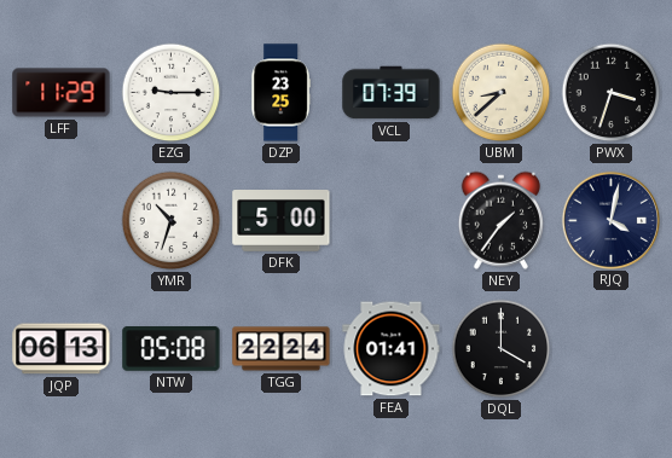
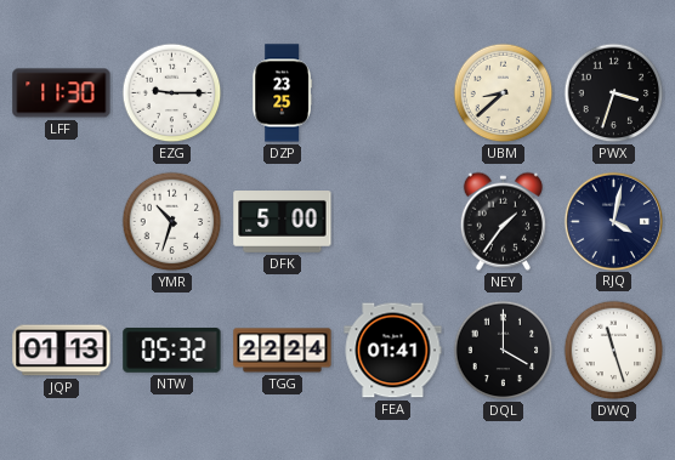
LFF: 11:29 -> 11:30 (62, 93)
VCL: 07:39 -> none (392, 93)
JQP: 06:13 -> 01:13 (62, 351)
NTW: 05:08 -> 05:32 (172, 351)
DWQ: none -> 11:27 (614, 351)
